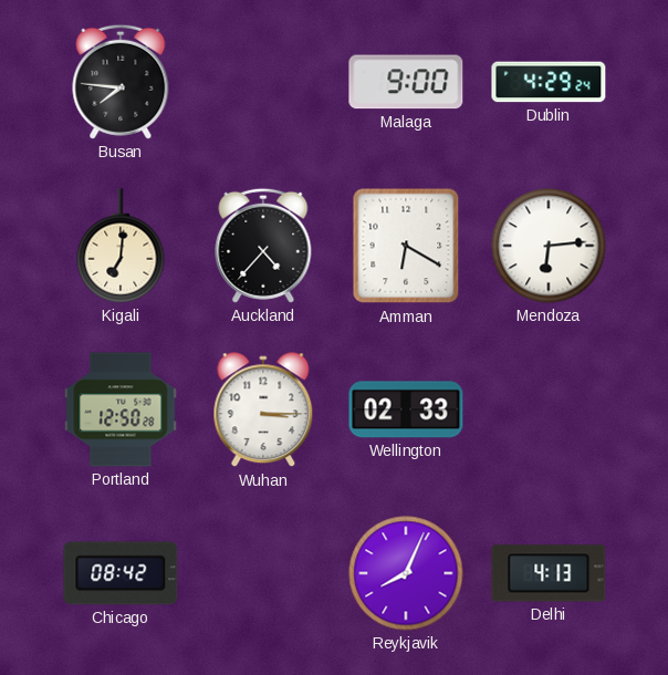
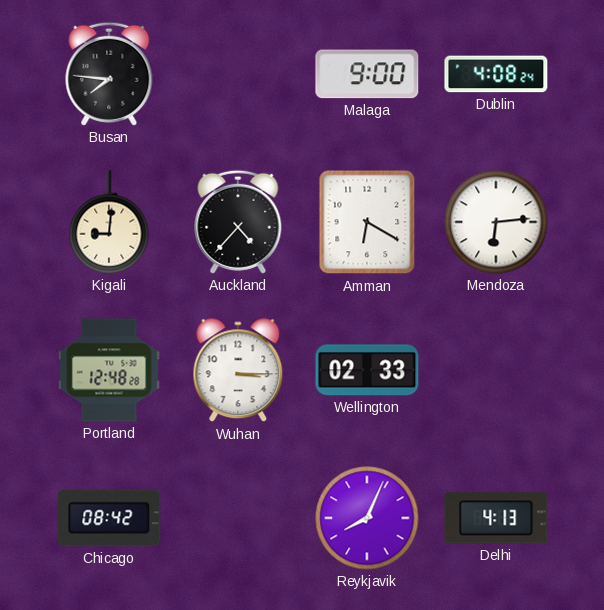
Dublin: 4:29 -> 4:08 (496, 74)
Kigali: 7:01 -> 9:01 (109, 222)
Portland: 12:50 -> 12:48 (109, 370)
